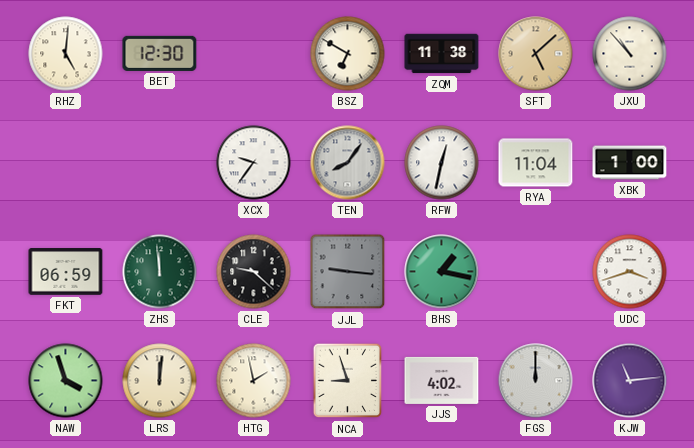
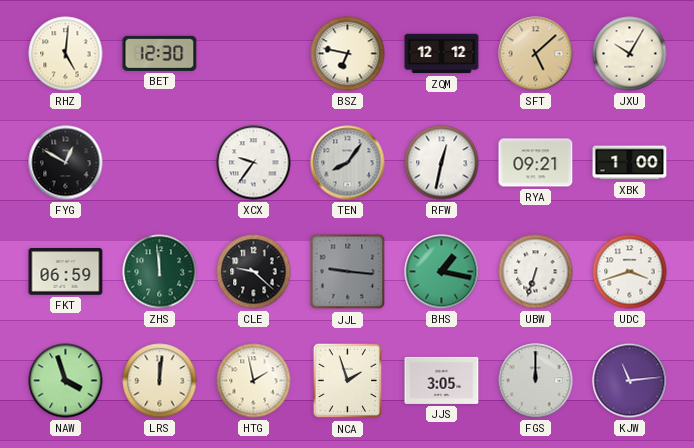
BSZ: 6:50 -> 6:47 (348, 54)
ZQM: 11:38 -> 12:12 (442, 54)
JXU: 10:53 -> 10:05 (630, 54)
FYG: none -> 12:50 (66, 163)
RYA: 11:04 -> 09:21 (536, 163)
UBW: none -> 6:33 (536, 272)
NCA: 8:57 -> 1:57 (348, 381)
JJS: 4:02 -> 3:05 (442, 380)
